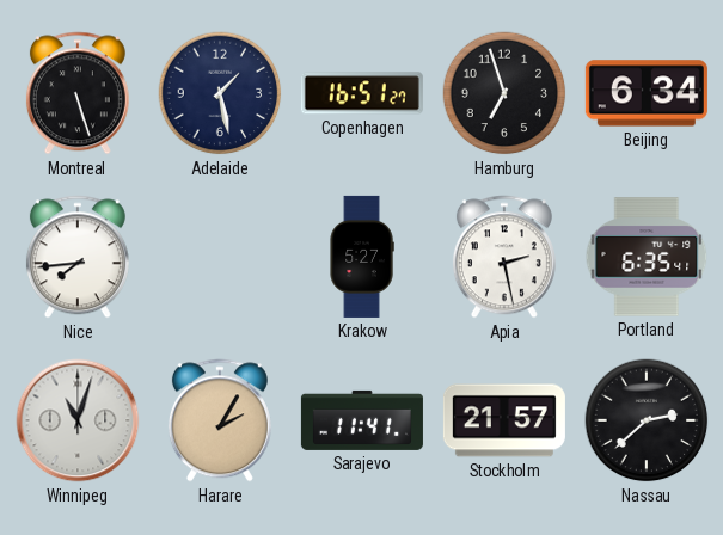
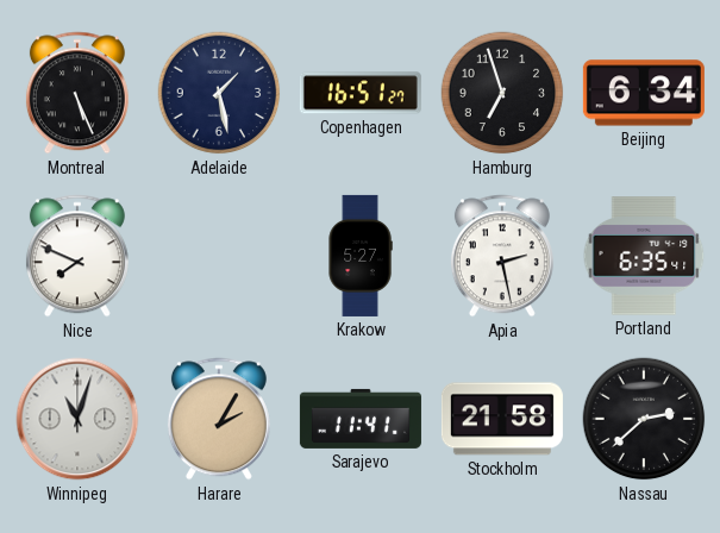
Montreal: 5:27 -> 5:26 (77, 93)
Nice: 7:44 -> 7:49 (77, 256)
Stockholm: 21:57 -> 21:58 (502, 419)
